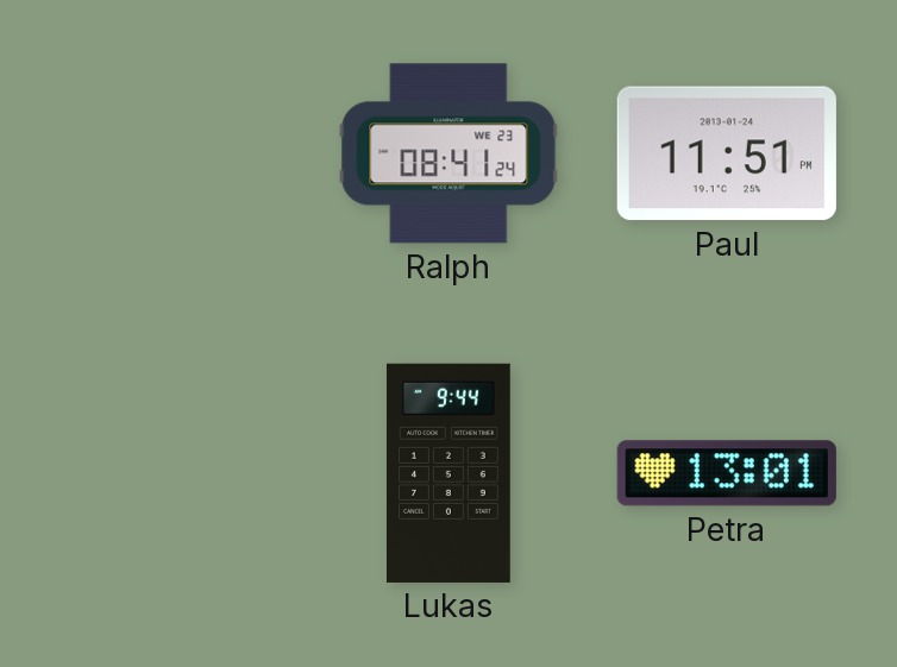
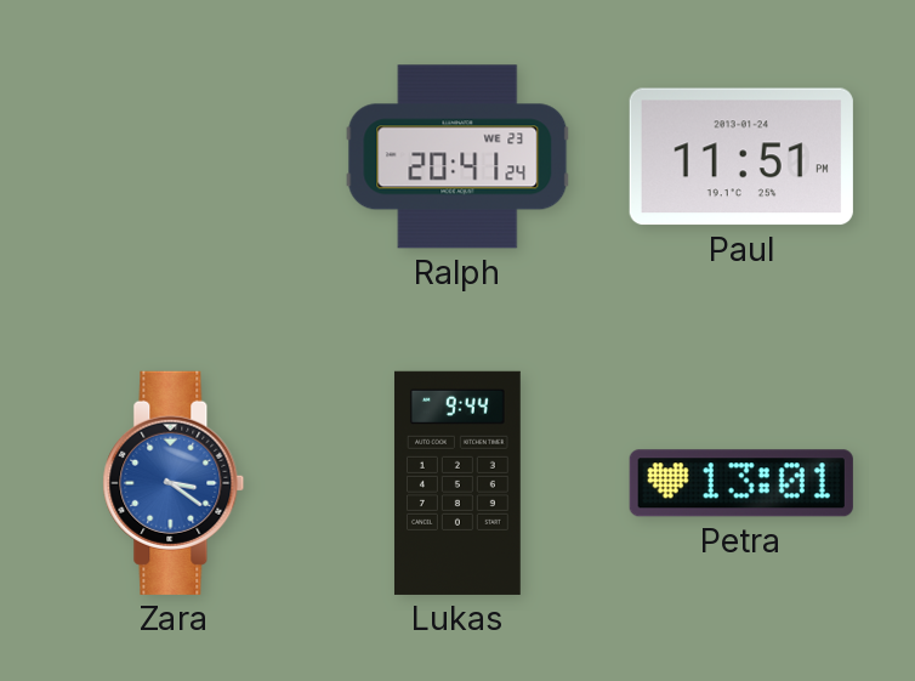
Ralph: 08:41 -> 20:41 (457, 157)
Zara: none -> 3:21 (174, 483)
